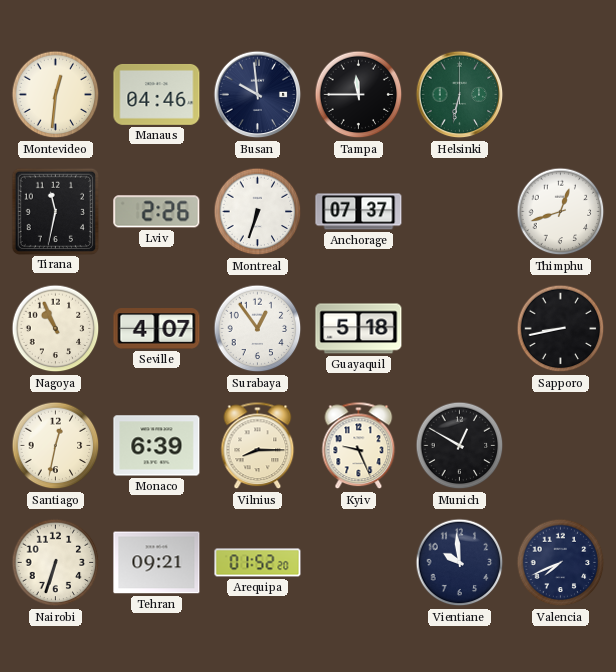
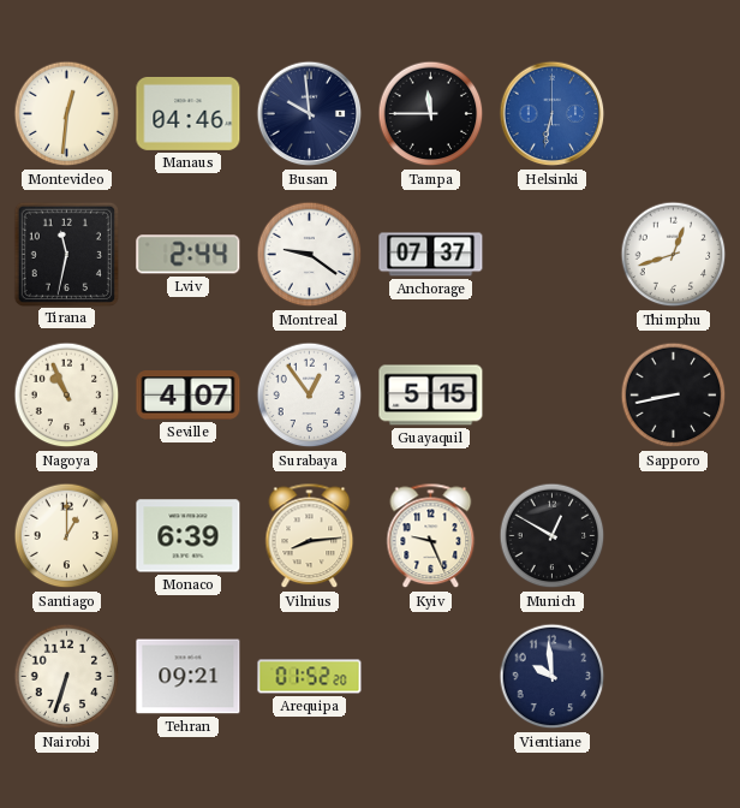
Helsinki dial: green -> blue (553, 114)
Lviv: 2:26 -> 2:44 (189, 255)
Montreal: 6:33 -> 9:21 (310, 255)
Guayaquil: 5:18 -> 5:15 (431, 396)
Santiago: 12:32 -> 1:00 (67, 536)
Vilnius: 8:15 -> 8:14 (310, 536)
Valencia: 7:41 -> none (561, 563)
